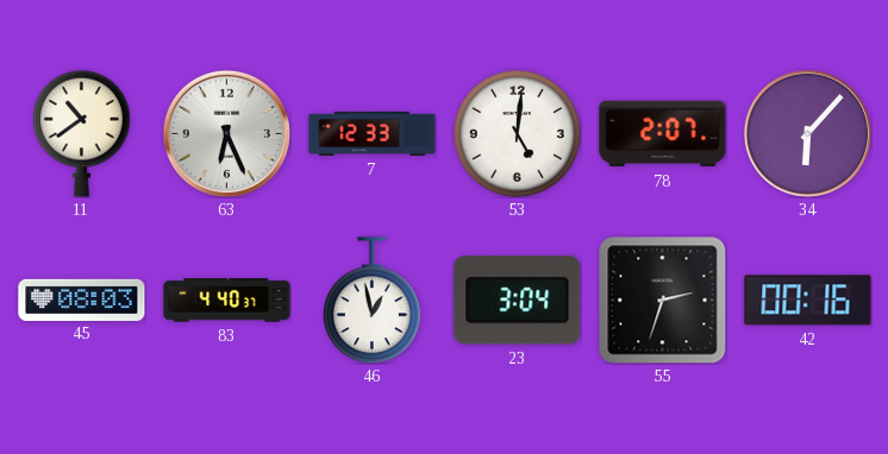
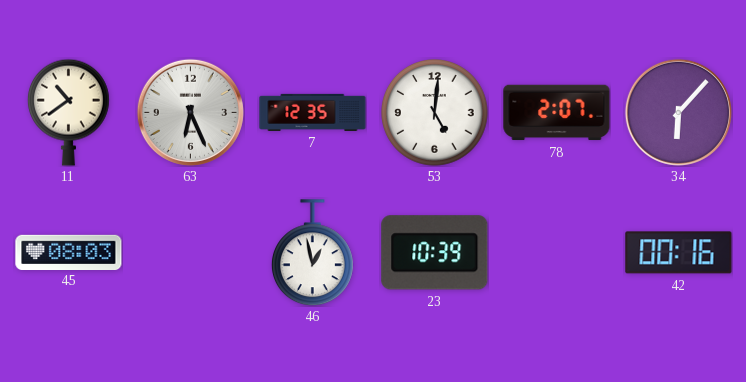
7: 12:33 -> 12:35 (313, 112)
83: 4:40 -> none (227, 301)
23: 3:04 -> 10:39 (435, 253)
55: 2:33 -> none (662, 299)
